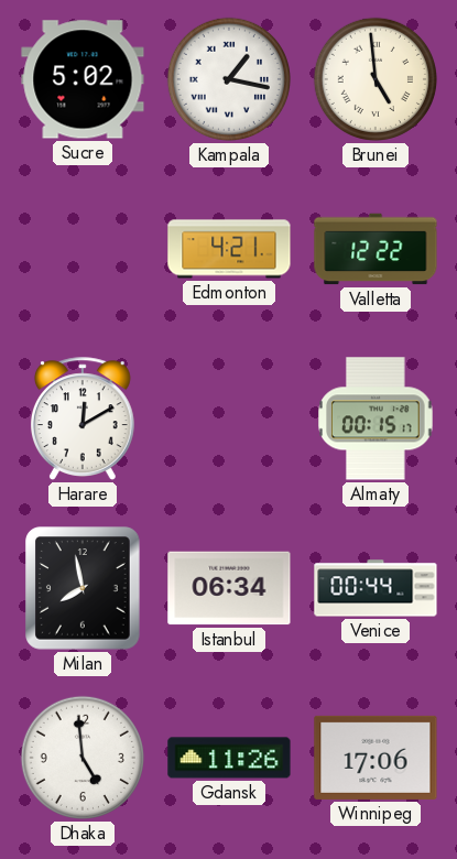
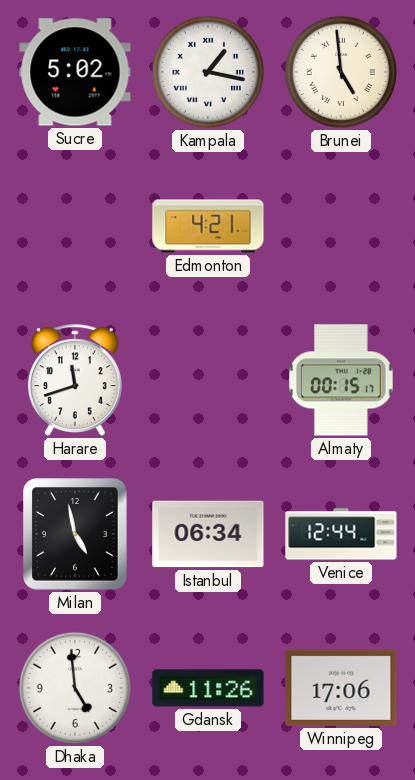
Valletta: 12:22 -> none (376, 249)
Harare: 12:10 -> 11:42 (75, 380)
Milan: 7:58 -> 4:58 (75, 534)
Venice: 00:44 -> 12:44 (341, 534)
